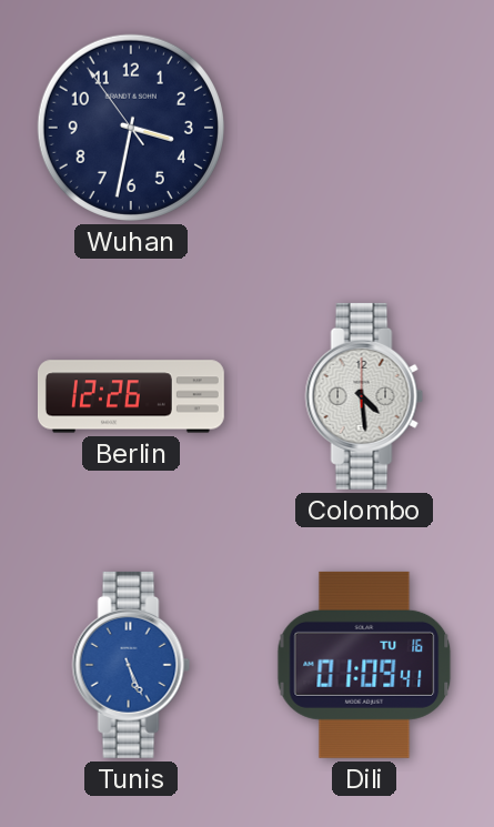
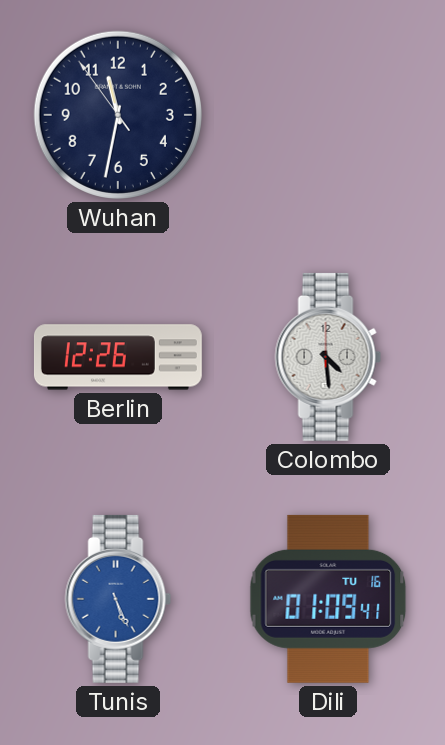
Wuhan: 3:31 -> 11:31 (118, 115)
